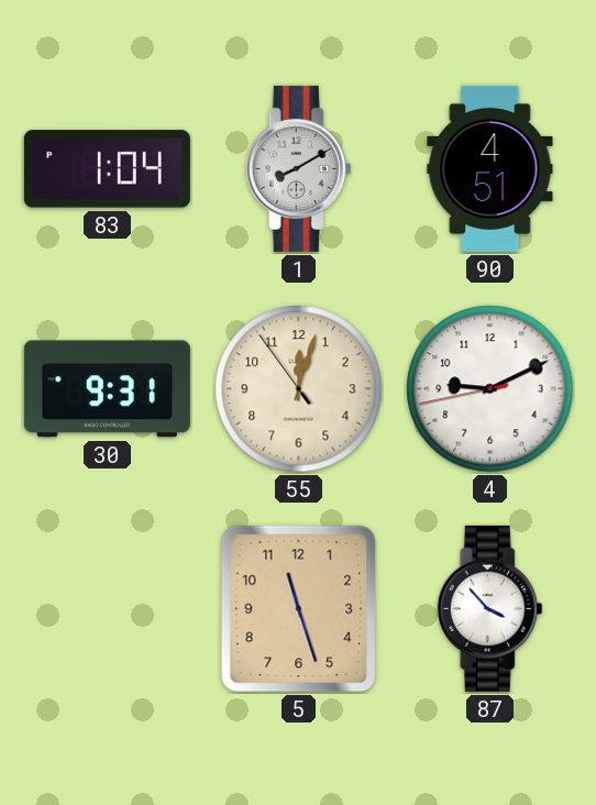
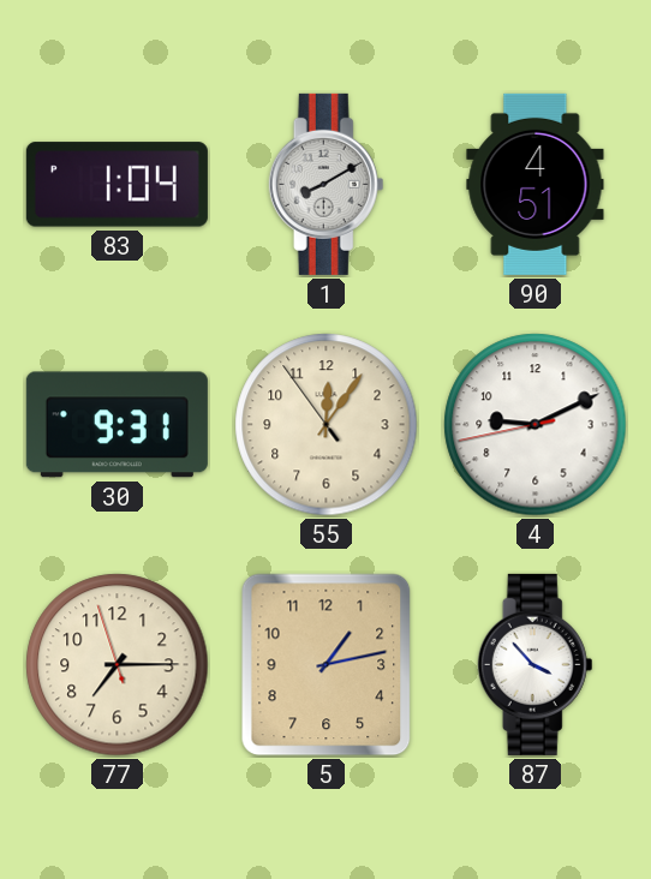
55: 12:02 -> 12:05 (327, 425)
77: none -> 7:14 (118, 665)
5: 11:27 -> 1:13 (327, 665)
